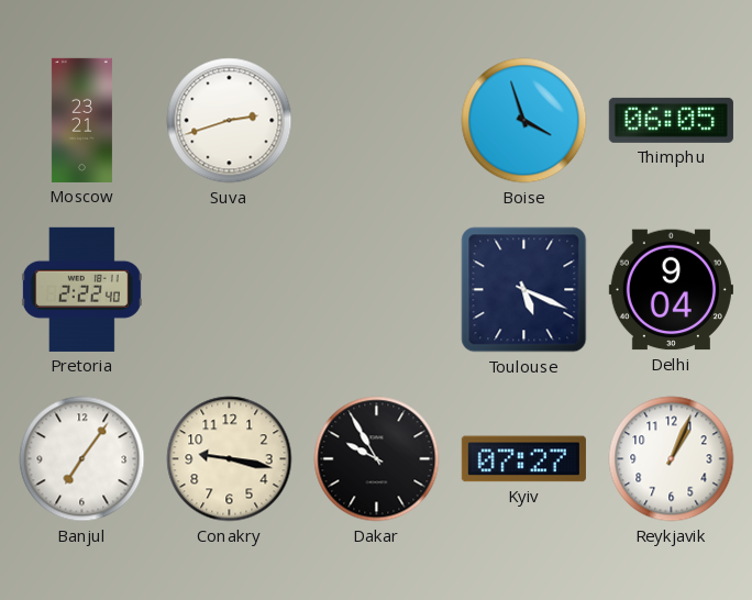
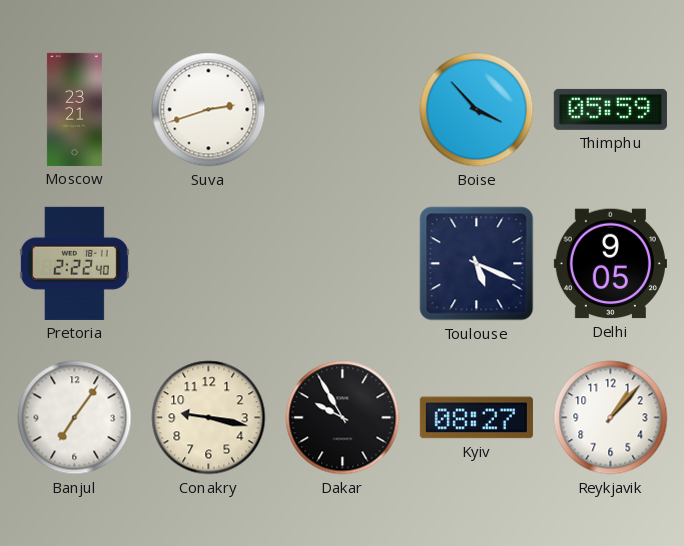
Boise: 3:57 -> 3:53 (477, 110)
Thimphu: 06:05 -> 05:59 (610, 109)
Delhi: 9:04 -> 9:05 (610, 264)
Kyiv: 07:27 -> 08:27 (476, 418)
Reykjavik: 1:04 -> 1:07 (611, 418)
